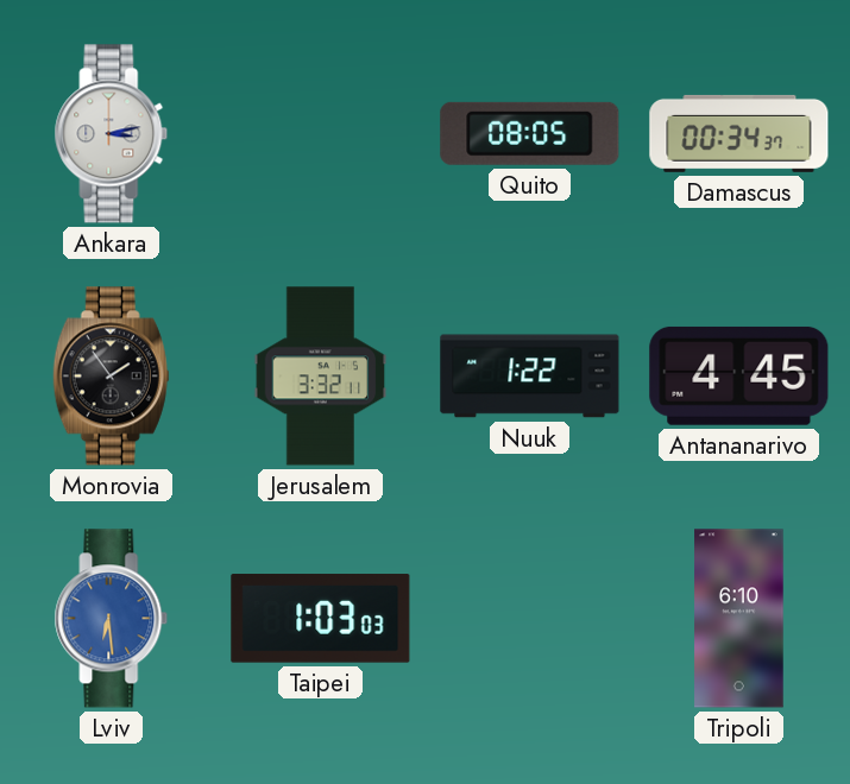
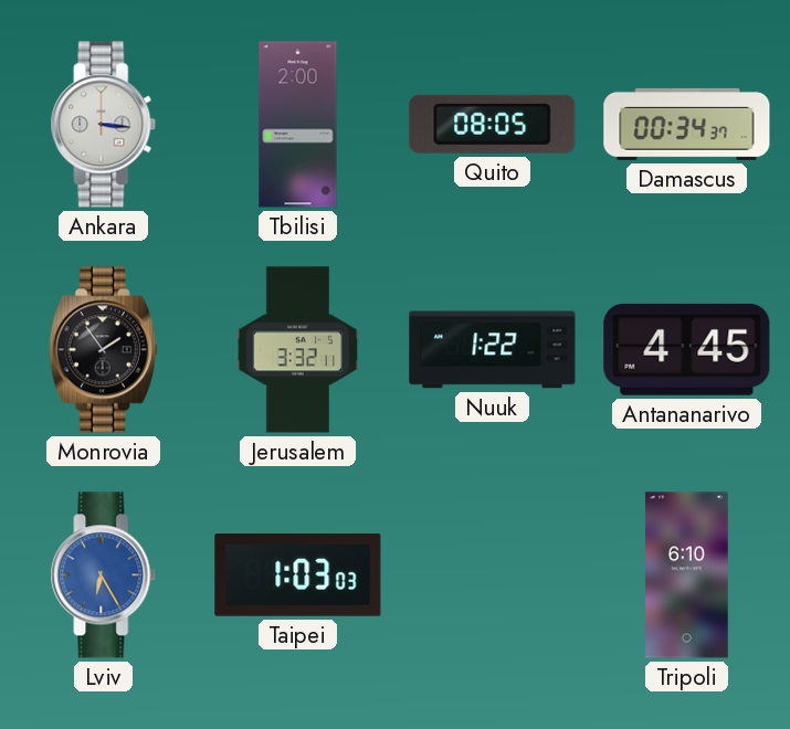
Ankara: 3:13 -> 3:16 (104, 125)
Tbilisi: none -> 2:00 (298, 125)
Lviv: 6:29 -> 6:25 (104, 575)
